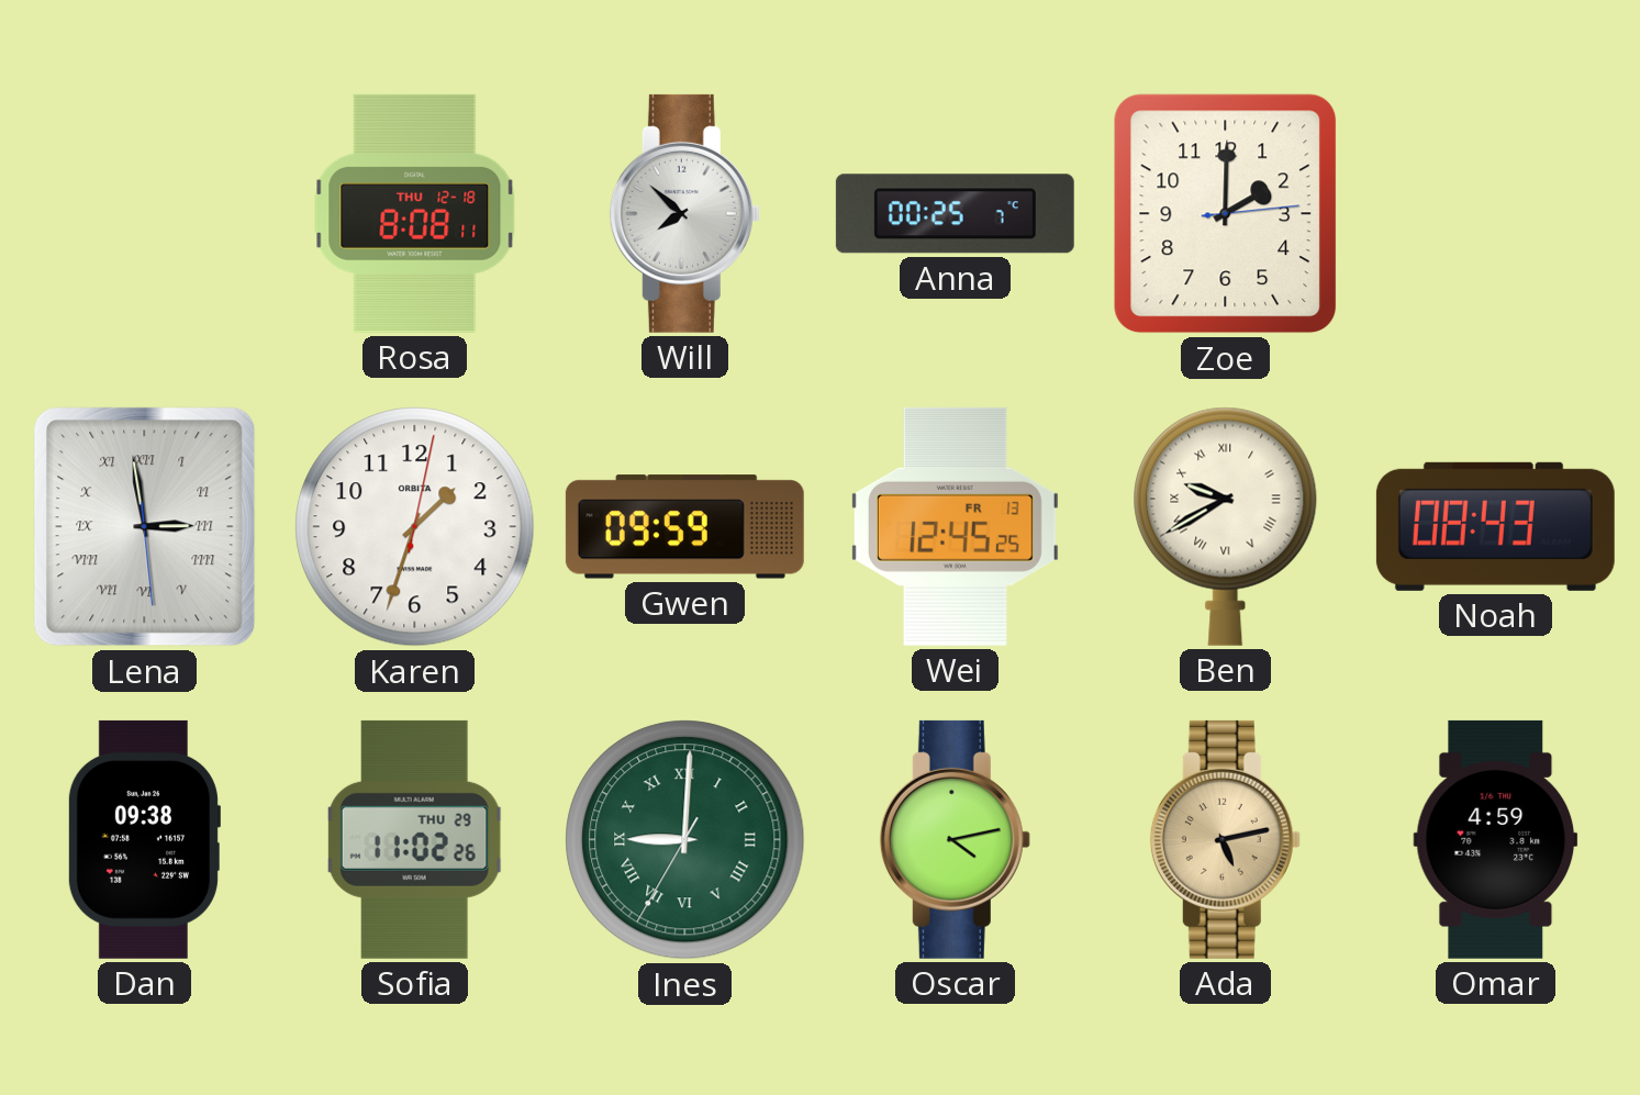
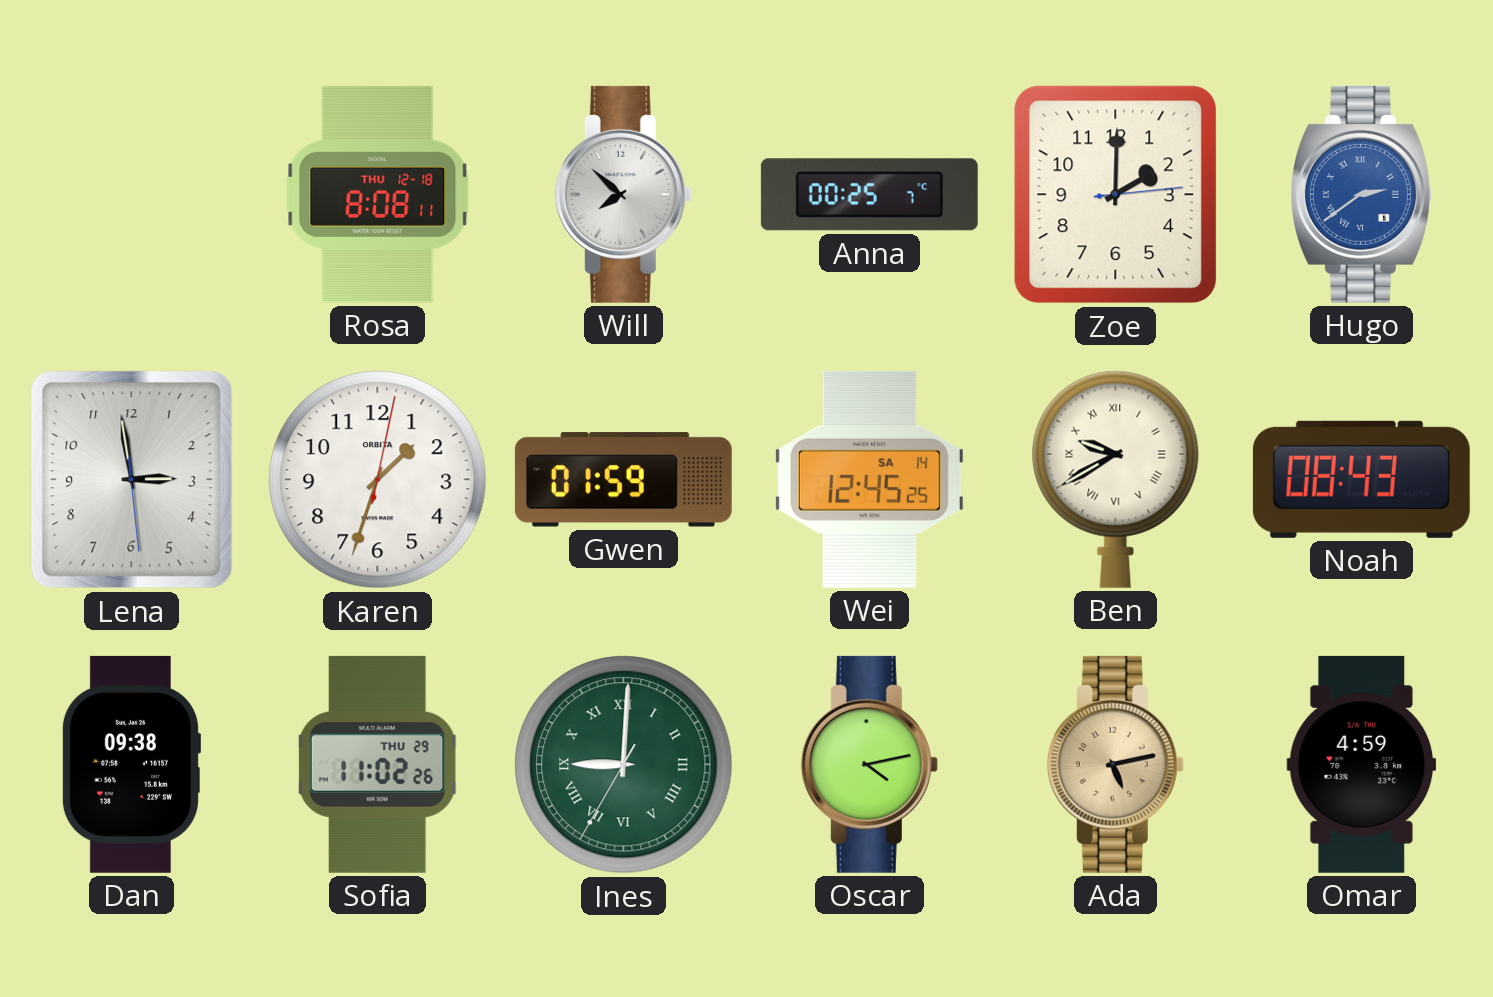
Hugo: none -> 2:39 (1362, 194)
Lena numerals: Roman -> Arabic (132, 480)
Gwen: 09:59 -> 01:59 (623, 480)
Wei date: FR 13 -> SA 14 (869, 479)
